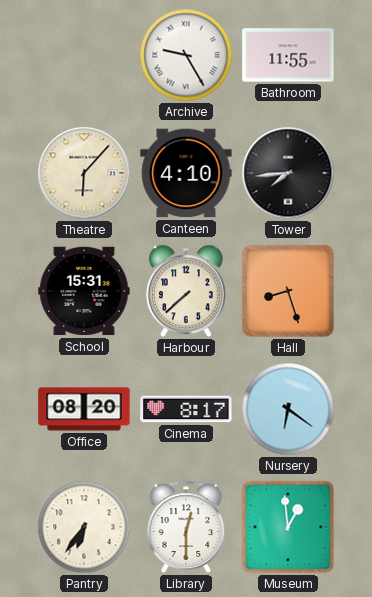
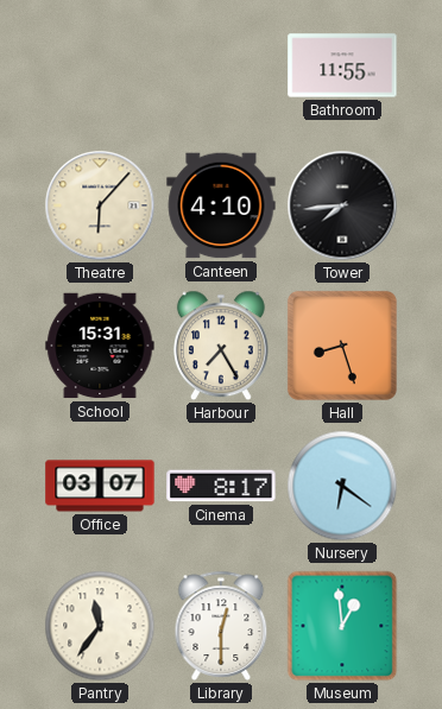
Archive: 9:25 -> none (186, 55)
Harbour: 7:38 -> 7:25 (221, 346)
Office: 08:20 -> 03:07 (100, 486)
Pantry: 6:36 -> 11:36 (100, 626)
